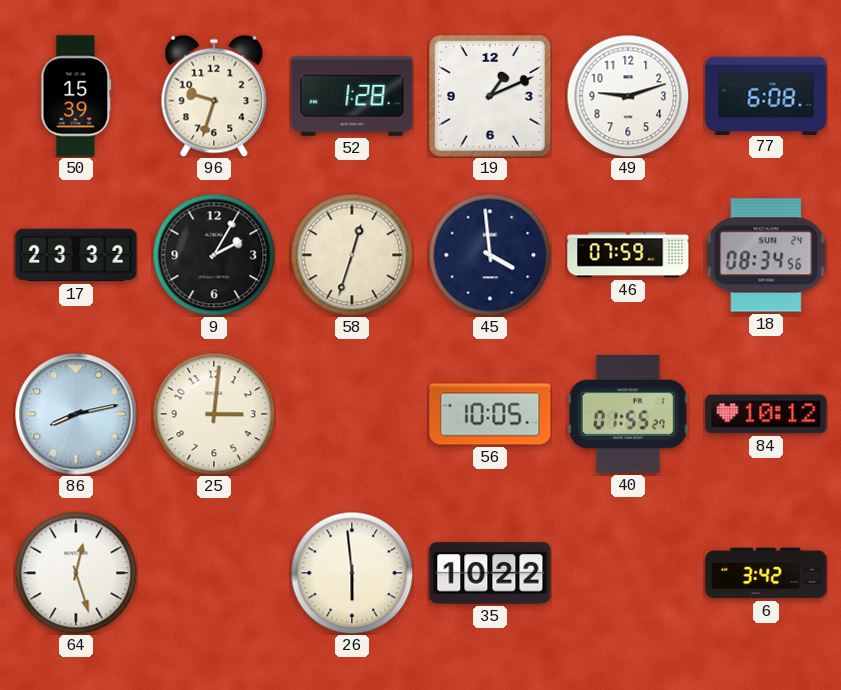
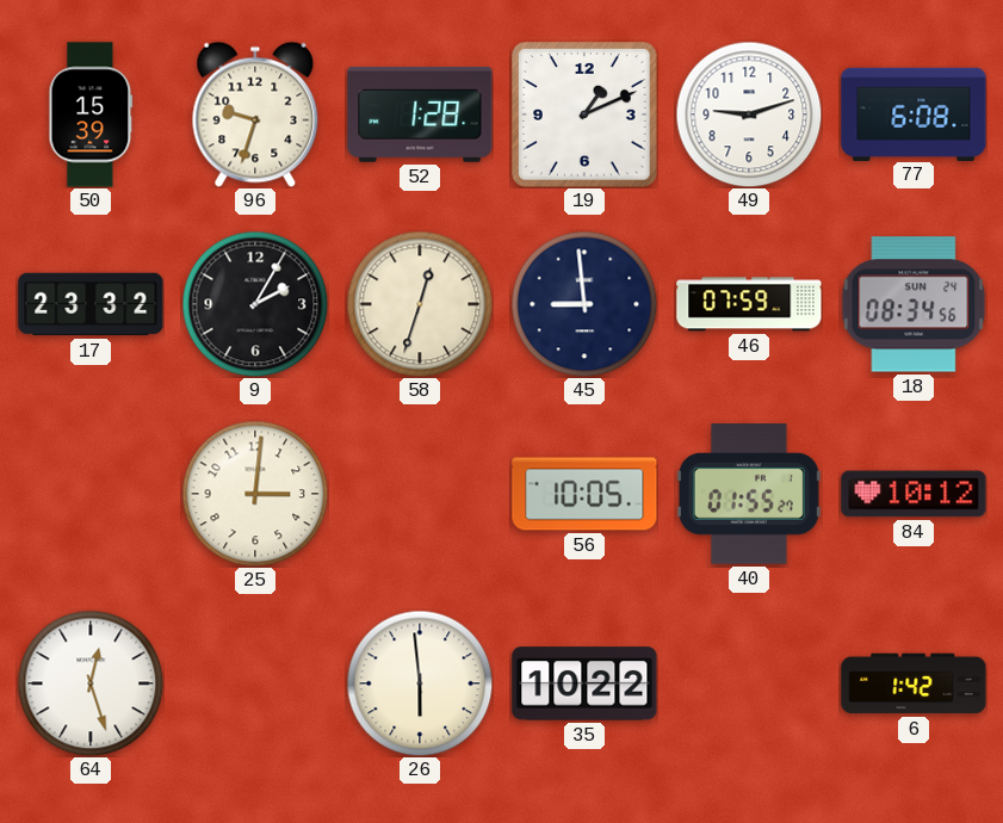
45: 3:59 -> 8:59 (584, 304)
86: 8:13 -> none (76, 414)
6: 3:42 -> 1:42 (914, 683)
